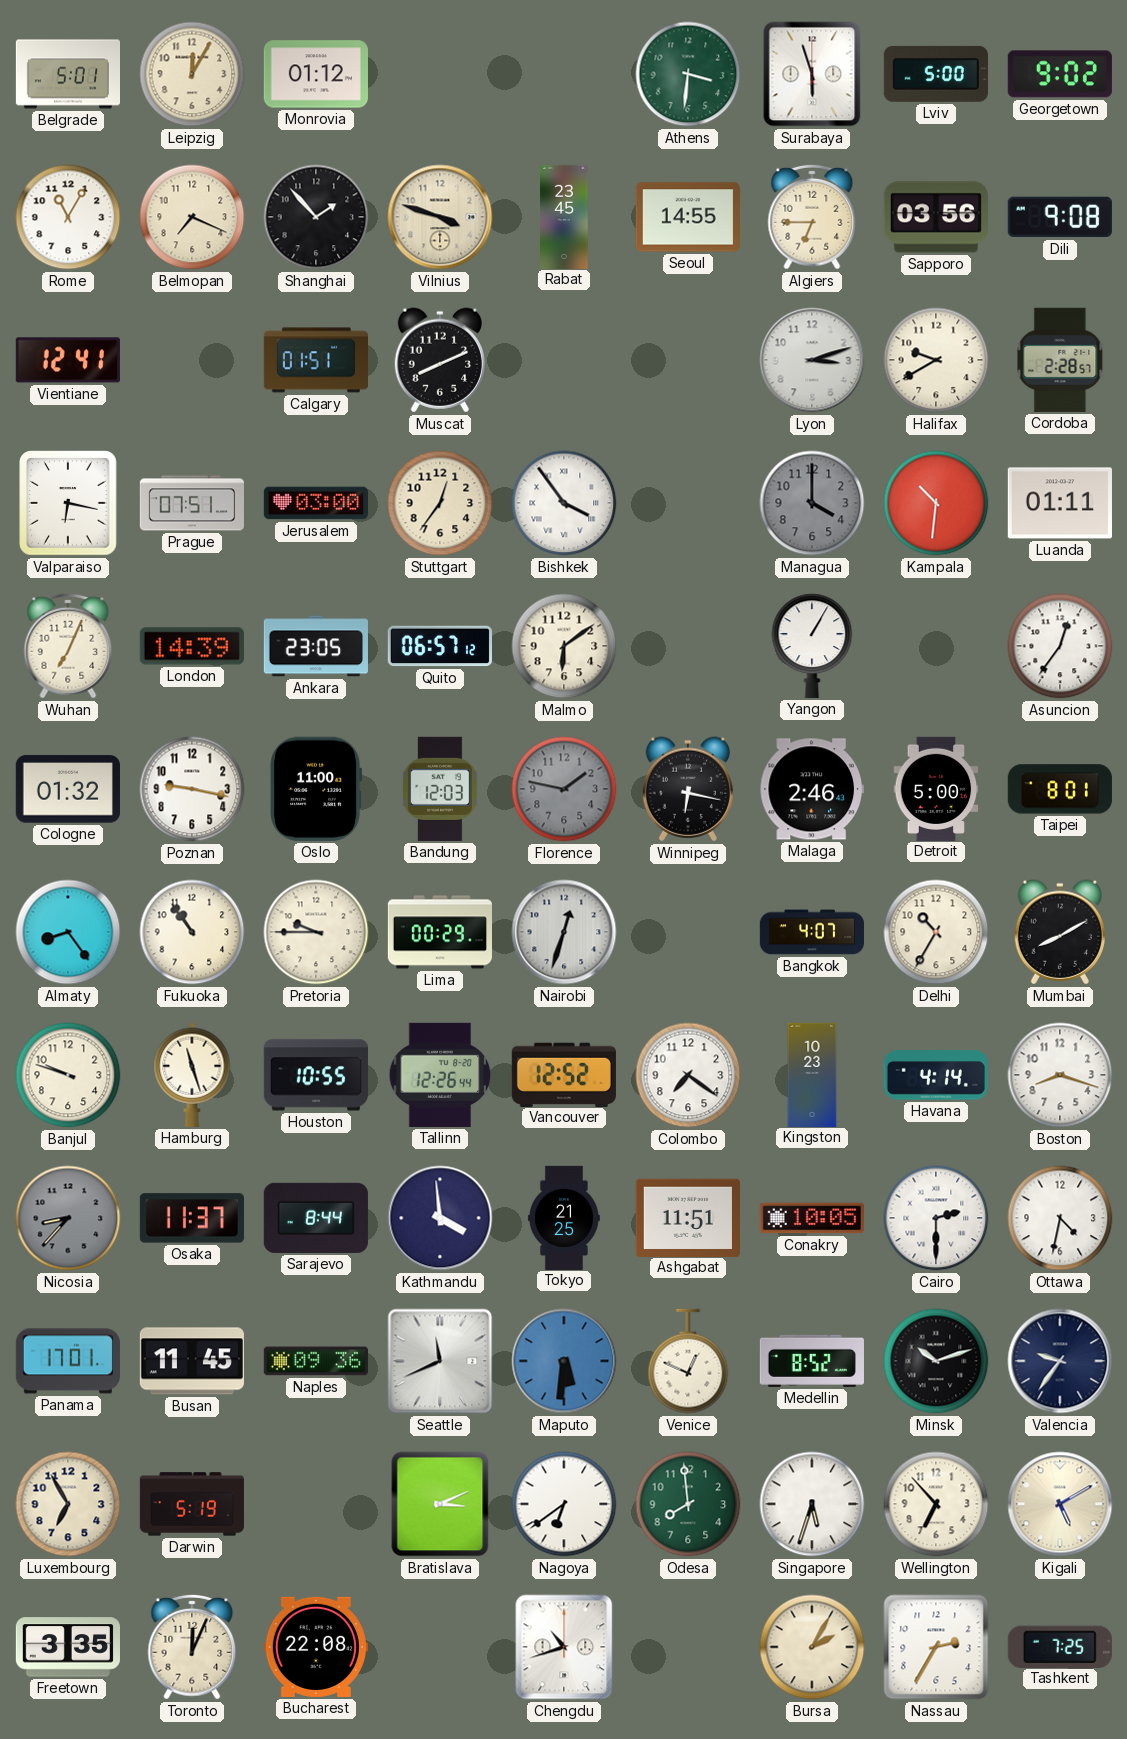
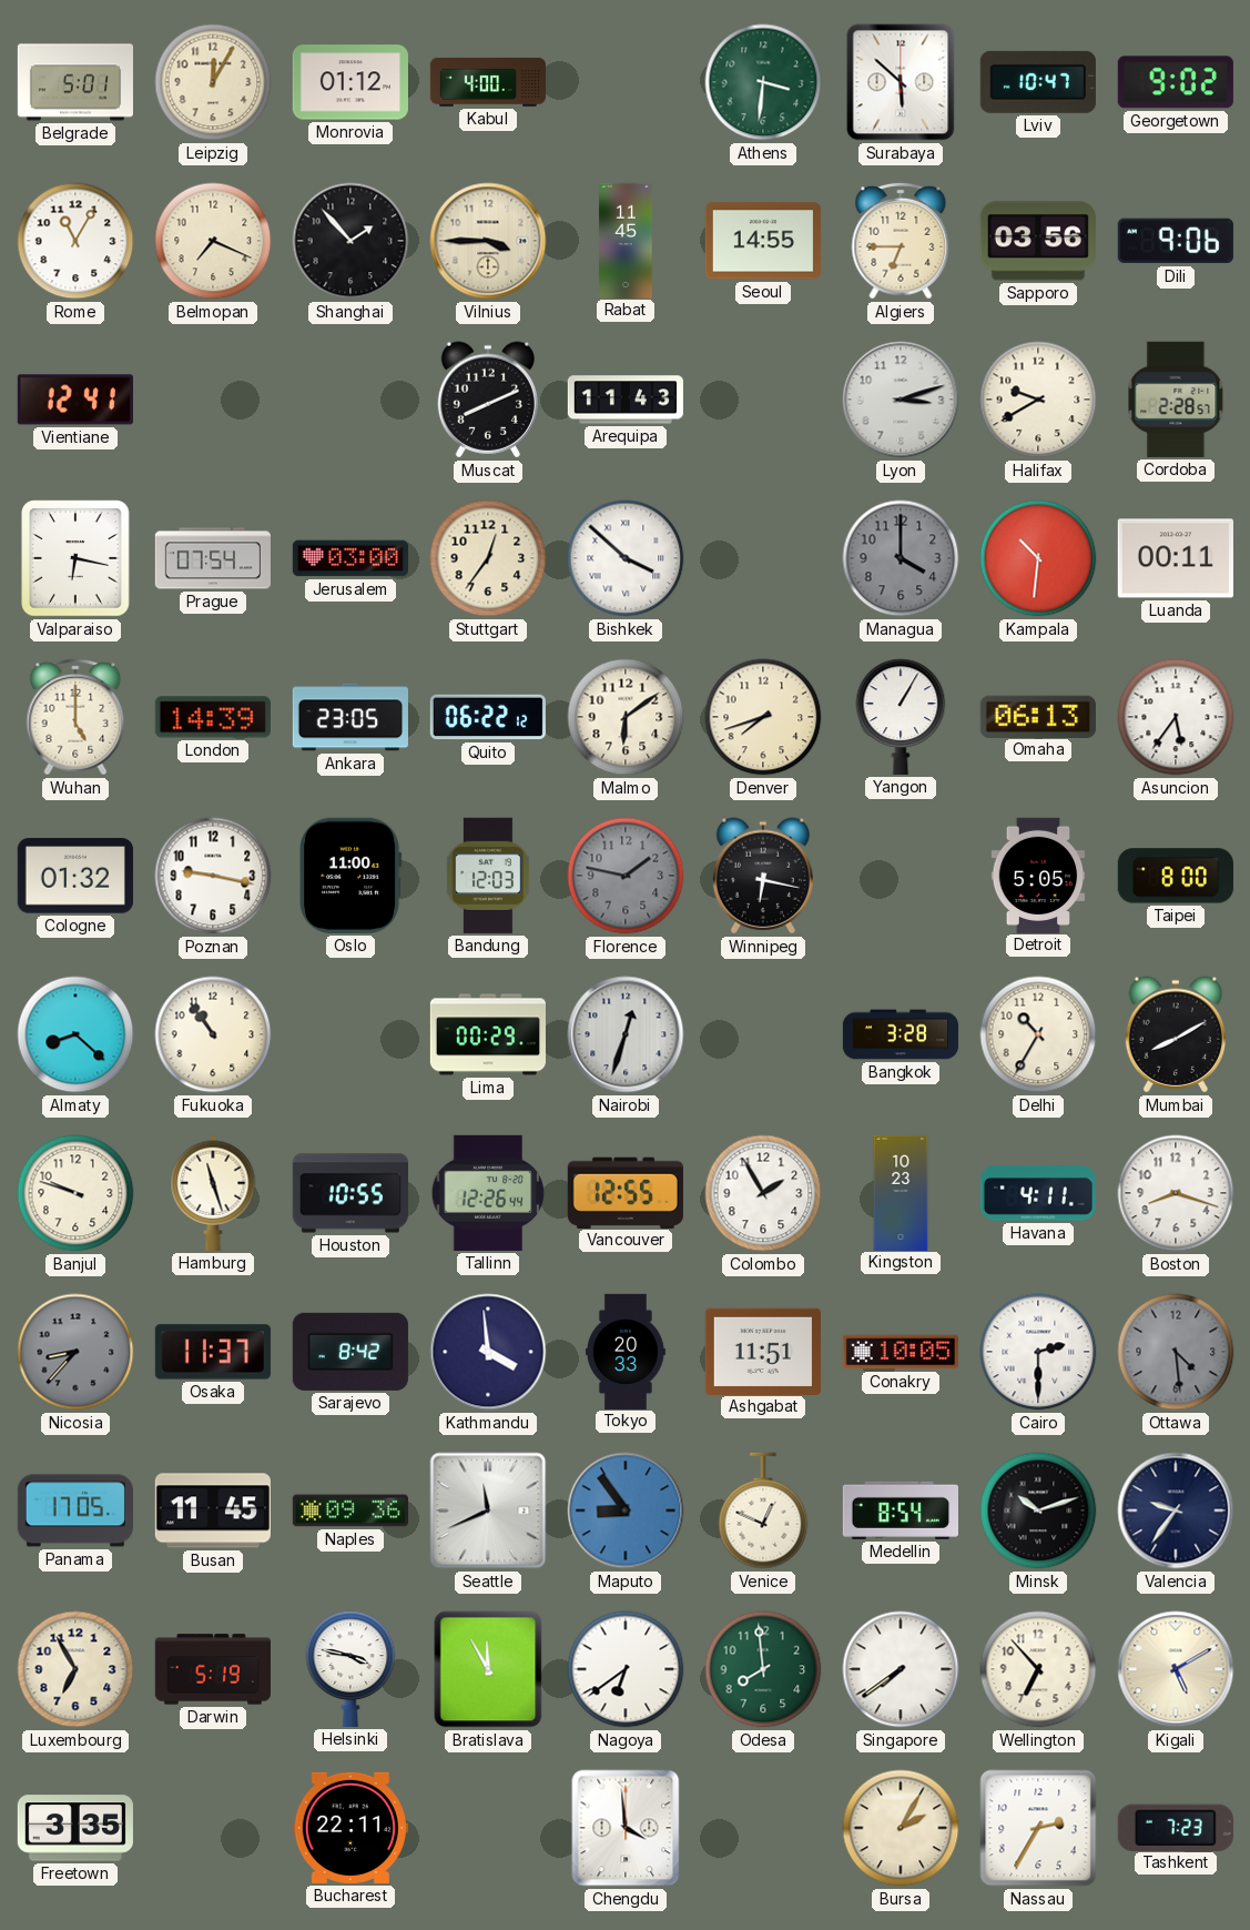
Kabul: none -> 4:00 (487, 82)
Surabaya: 5:57 -> 5:52 (901, 82)
Lviv: 5:00 -> 10:47 (1038, 82)
Vilnius: 3:48 -> 3:45 (488, 241)
Rabat: 23:45 -> 11:45 (626, 240)
Dili: 9:08 -> 9:06 (1176, 241)
Calgary: 01:51 -> none (315, 360)
Arequipa: none -> 11:43 (626, 400)
Prague: 07:51 -> 07:54 (212, 558)
Bishkek: 3:54 -> 3:52 (626, 558)
Luanda: 01:11 -> 00:11 (1176, 558)
Wuhan: 7:04 -> 5:00 (75, 717)
Quito: 06:57 -> 06:22 (488, 717)
Denver: none -> 7:42 (763, 717)
Omaha: none -> 06:13 (1038, 716)
Asuncion: 12:36 -> 5:36 (1176, 717)
Malaga: 2:46 -> none (812, 789)
Detroit: 5:00 -> 5:05 (1038, 875)
Taipei: 8:01 -> 8:00 (1176, 876)
Almaty: 8:24 -> 8:22 (75, 1034)
Pretoria: 9:45 -> none (316, 932)
Bangkok: 4:07 -> 3:28 (900, 1034)
Vancouver: 12:52 -> 12:55 (626, 1192)
Colombo: 7:21 -> 1:55 (763, 1193)
Havana: 4:14 -> 4:11 (1038, 1193)
Sarajevo: 8:44 -> 8:42 (350, 1352)
Tokyo: 21:25 -> 20:33 (626, 1351)
Ottawa: 4:32 -> 4:29 (1176, 1352)
Ottawa dial: white -> grey (1176, 1352)
Panama: 17:01 -> 17:05 (75, 1510)
Maputo: 5:31 -> 8:54 (626, 1510)
Medellin: 8:52 -> 8:54 (901, 1510)
Helsinki: none -> 3:47 (350, 1669)
Bratislava: 3:11 -> 11:55 (488, 1669)
Singapore: 5:33 -> 7:39 (901, 1669)
Toronto: 12:04 -> none (192, 1647)
Bucharest: 22:08 -> 22:11 (350, 1828)
Chengdu: 10:42 -> 3:59 (626, 1828)
Tashkent: 7:25 -> 7:23 (1176, 1827)
